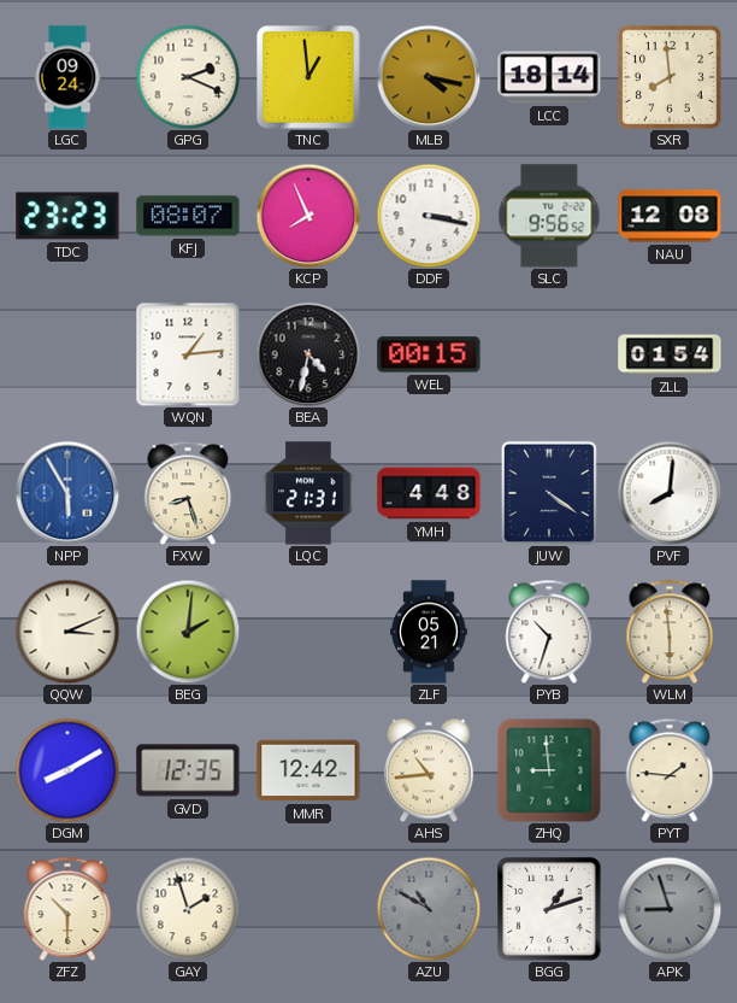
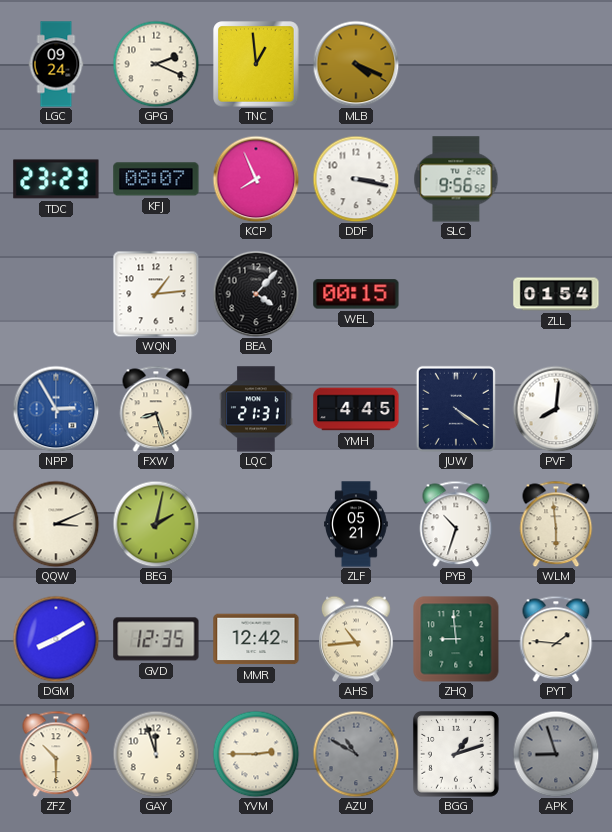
MLB: 4:17 -> 4:19 (356, 64)
LCC: 18:14 -> none (549, 77)
SXR: 7:59 -> none (670, 77)
NAU: 12:08 -> none (670, 216)
BEA: 4:32 -> 4:07 (256, 294)
NPP: 5:55 -> 2:55 (56, 409)
YMH: 4:48 -> 4:45 (356, 409)
BEG: 2:01 -> 2:02 (156, 524)
GAY: 1:57 -> 11:57 (156, 754)
YVM: none -> 2:45 (256, 754)
